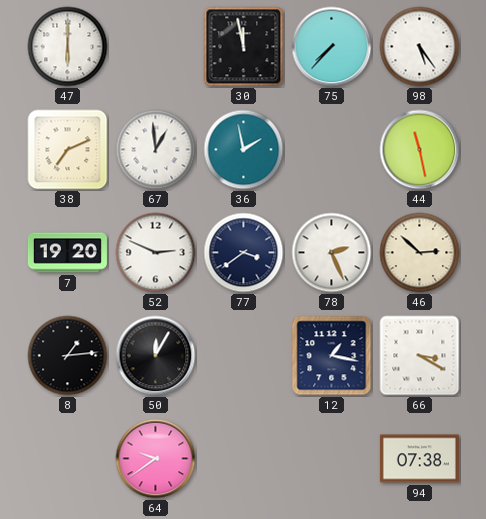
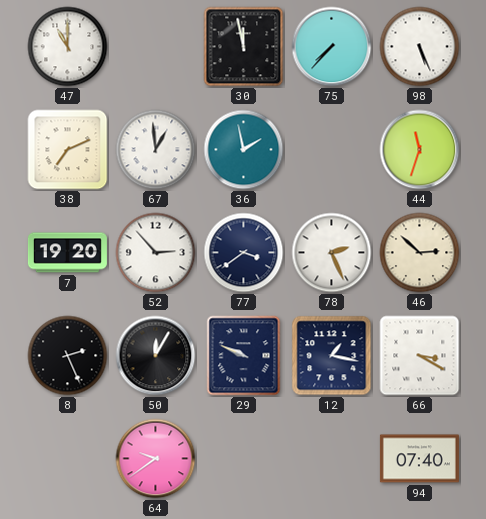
47: 6:00 -> 11:00 (68, 47)
98: 5:24 -> 5:26 (420, 47)
44: 11:28 -> 11:33 (420, 150)
52: 2:49 -> 2:53 (156, 253)
8: 1:14 -> 2:26 (68, 356)
29: none -> 9:49 (244, 356)
94: 07:38 -> 07:40 (419, 459)
